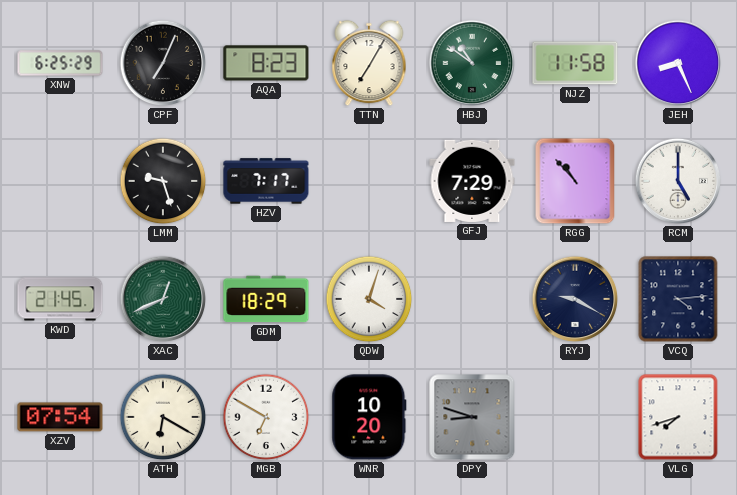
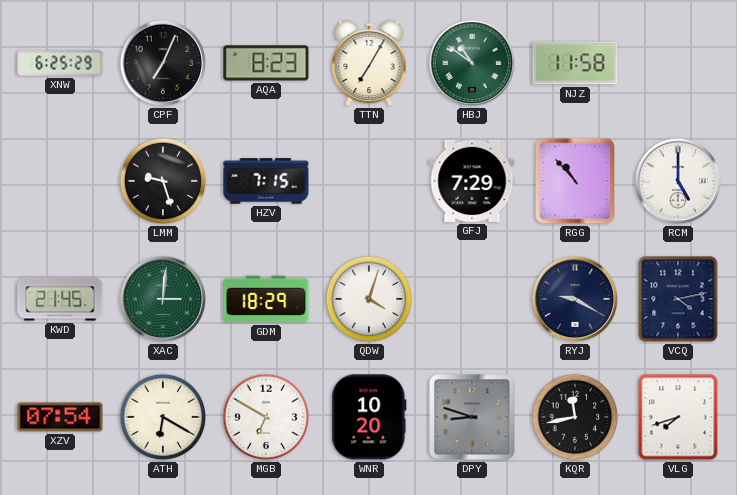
JEH: 8:26 -> none (678, 63)
HZV: 7:17 -> 7:15 (266, 181)
XAC: 12:41 -> 3:01 (163, 299)
VCQ: 4:14 -> 4:13 (678, 299)
KQR: none -> 11:43 (575, 417)
